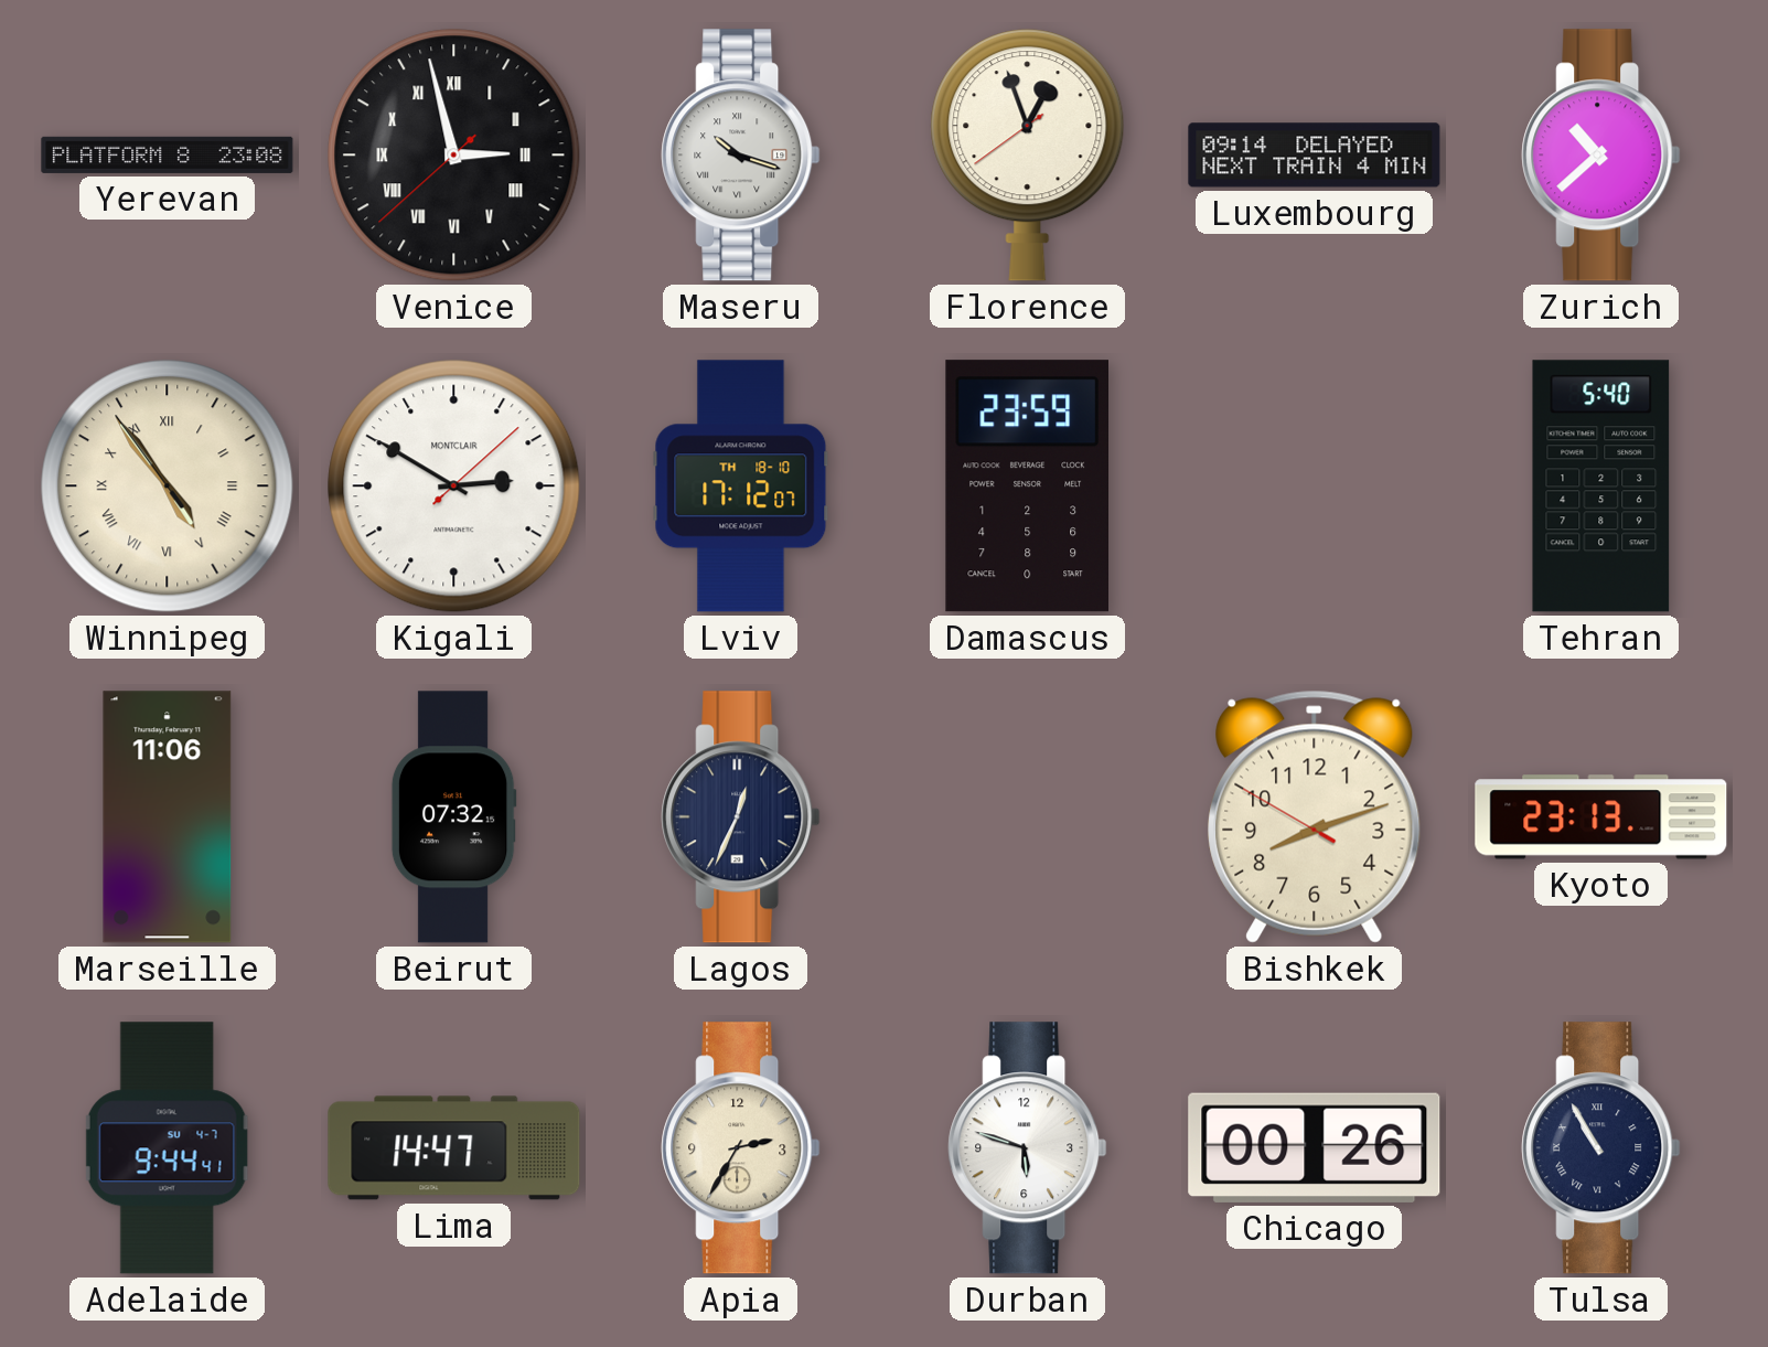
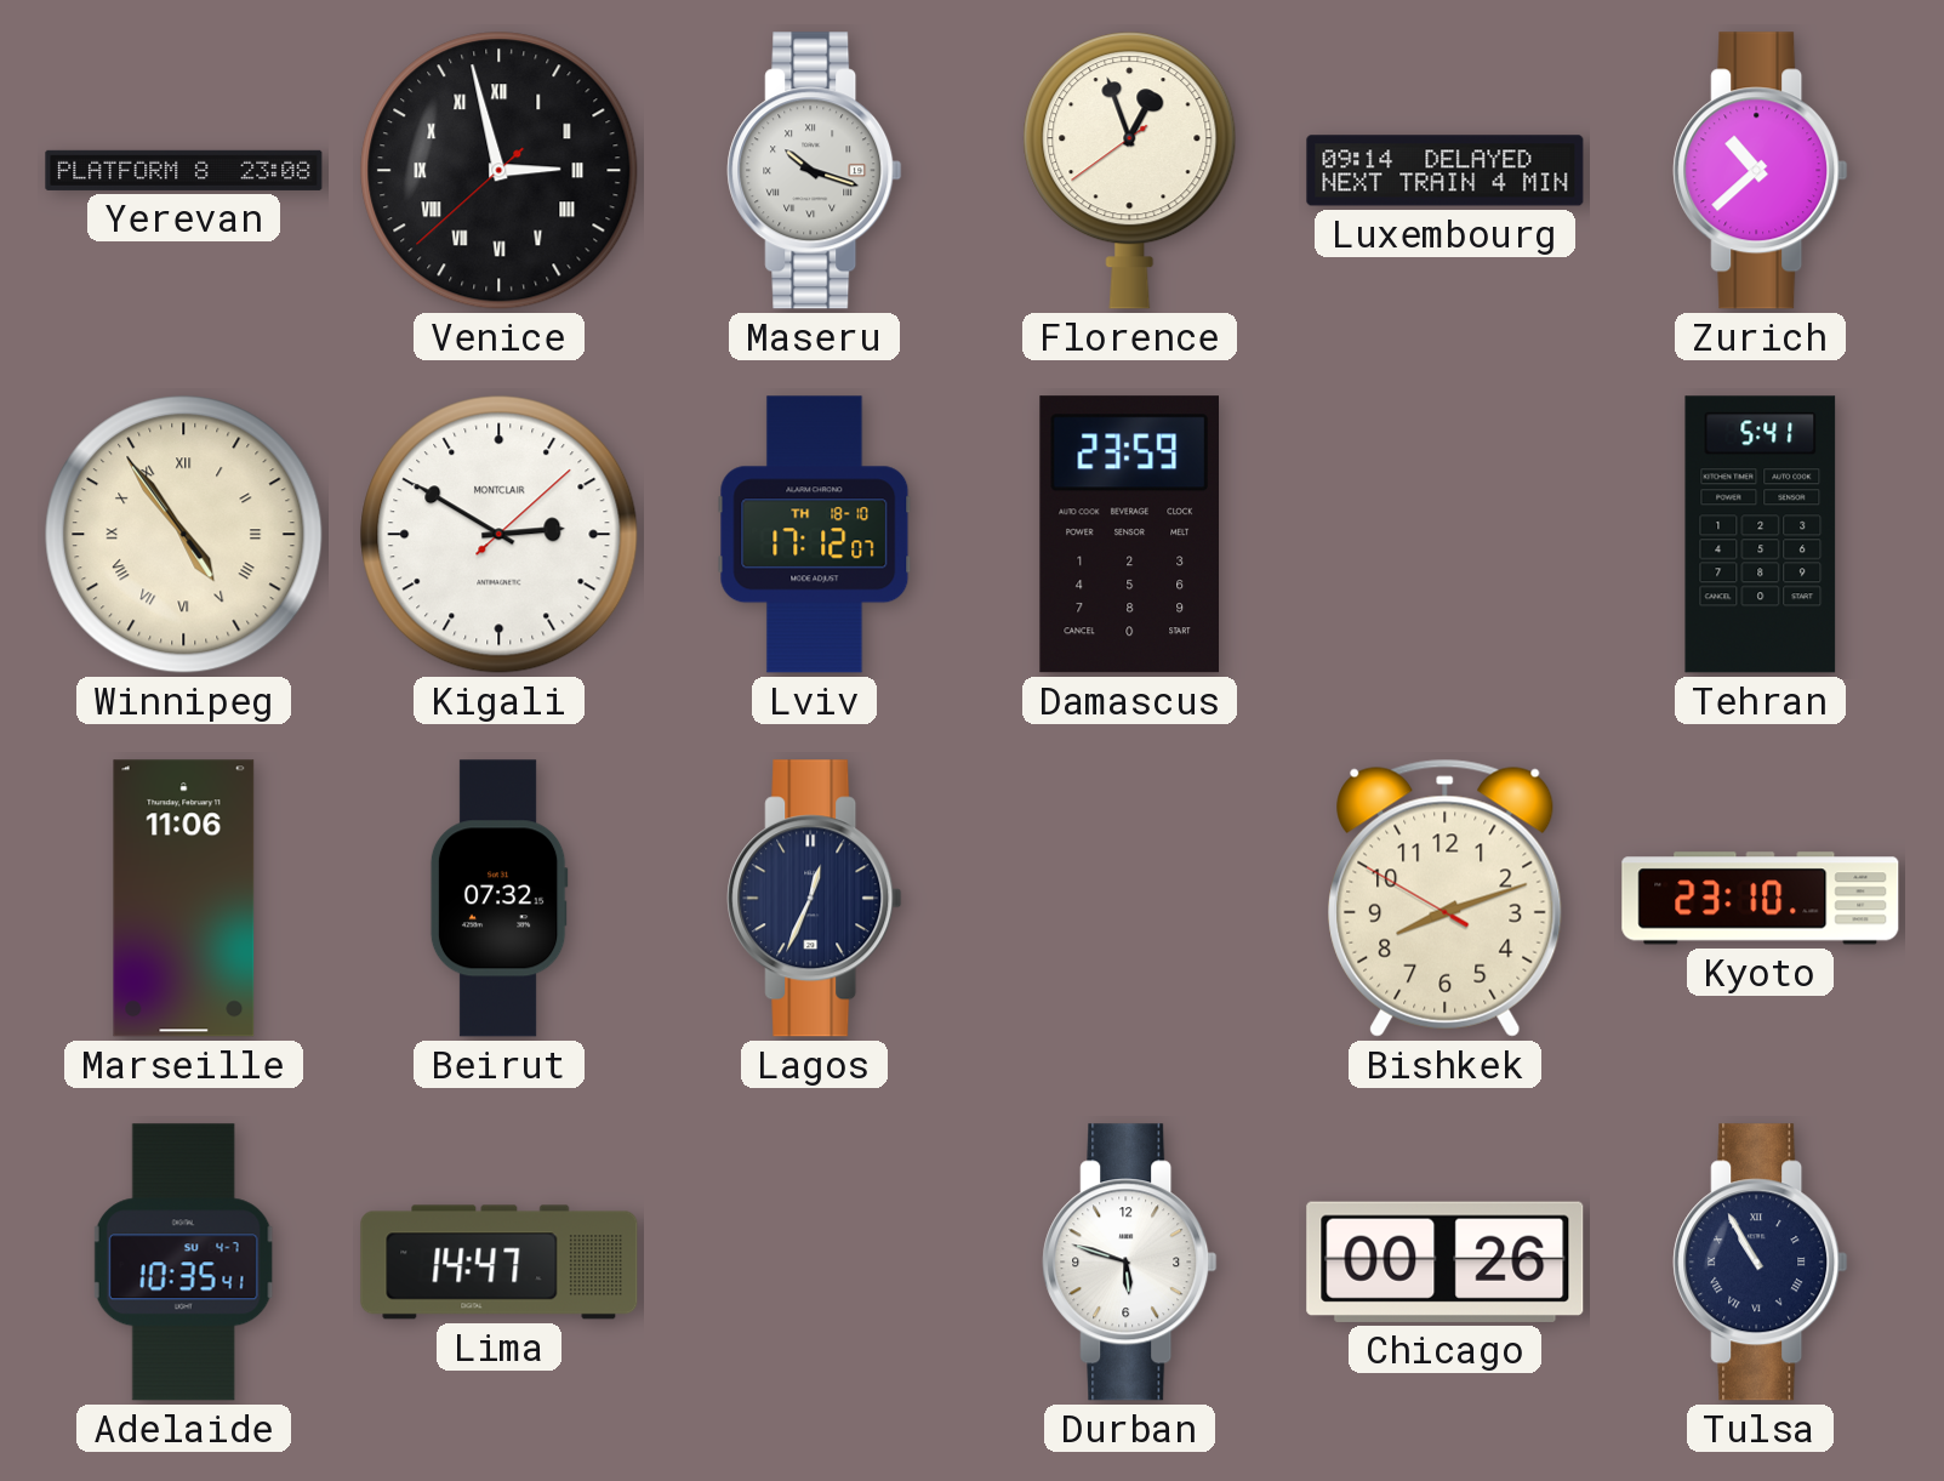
Tehran: 5:40 -> 5:41 (1761, 535)
Kyoto: 23:13 -> 23:10 (1761, 899)
Adelaide: 9:44 -> 10:35 (184, 1263)
Apia: 2:35 -> none (741, 1148)
